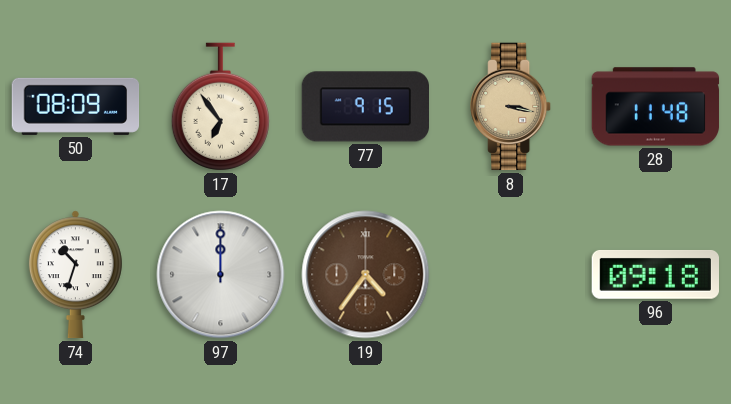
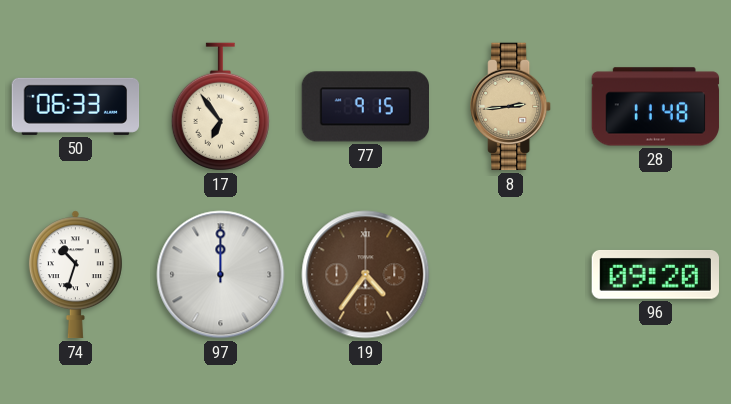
50: 08:09 -> 06:33 (76, 106)
8: 3:17 -> 2:44 (511, 107)
96: 09:18 -> 09:20 (655, 274)
